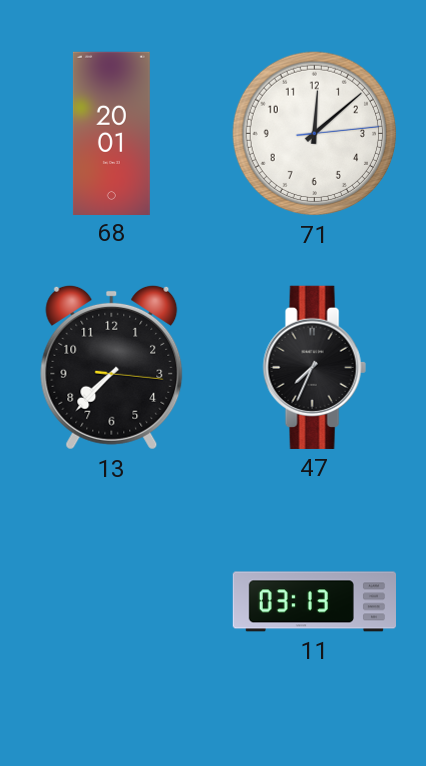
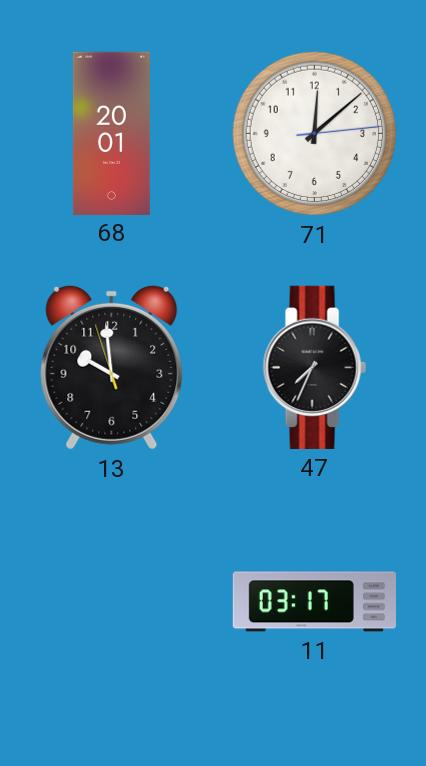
13: 7:37 -> 9:58 (112, 367)
11: 03:13 -> 03:17 (314, 602)
